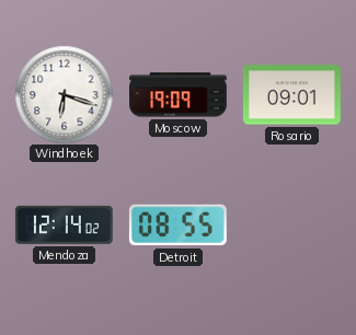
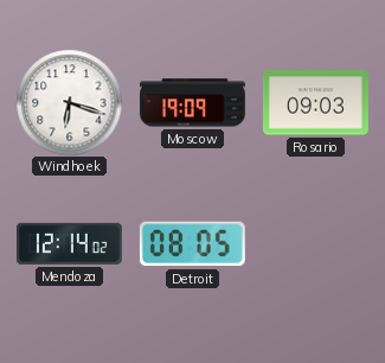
Rosario: 09:01 -> 09:03 (315, 103)
Detroit: 08:55 -> 08:05 (192, 244)
